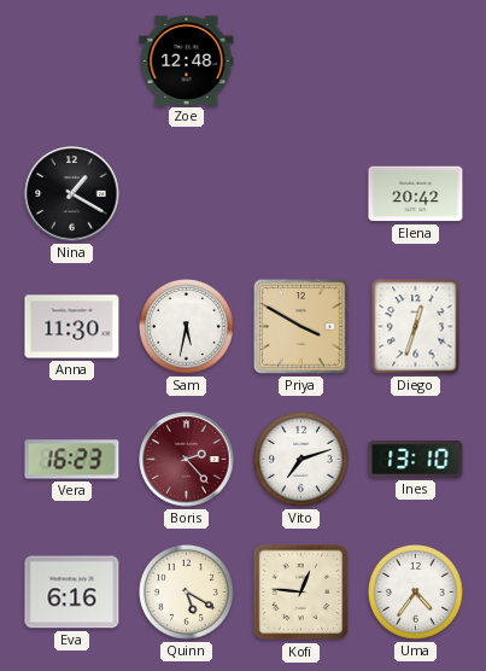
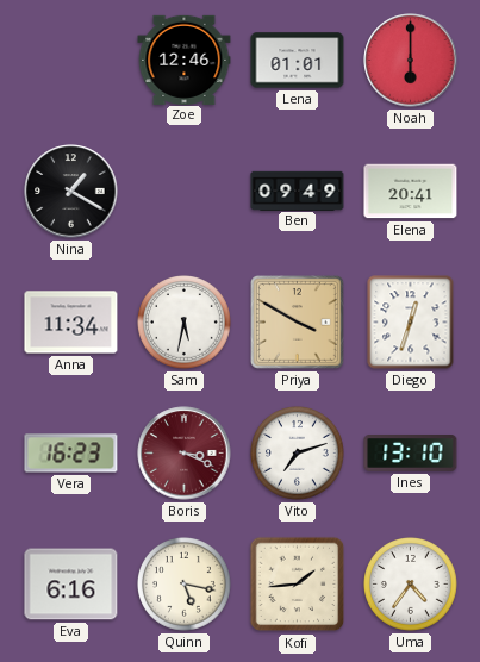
Zoe: 12:48 -> 12:46 (185, 60)
Lena: none -> 01:01 (298, 61)
Noah: none -> 6:00 (411, 61)
Ben: none -> 09:49 (298, 191)
Elena: 20:42 -> 20:41 (411, 192)
Anna: 11:30 -> 11:34 (71, 323)
Boris: 2:23 -> 3:19 (185, 454)
Quinn: 5:20 -> 5:17 (185, 585)
Kofi: 12:46 -> 1:44 (298, 585)
